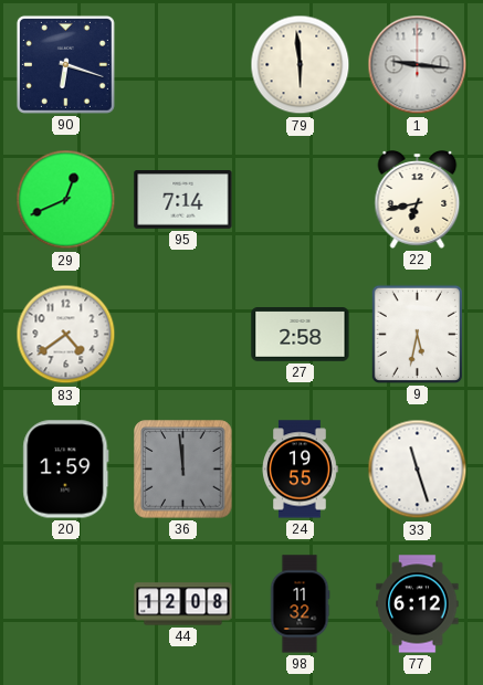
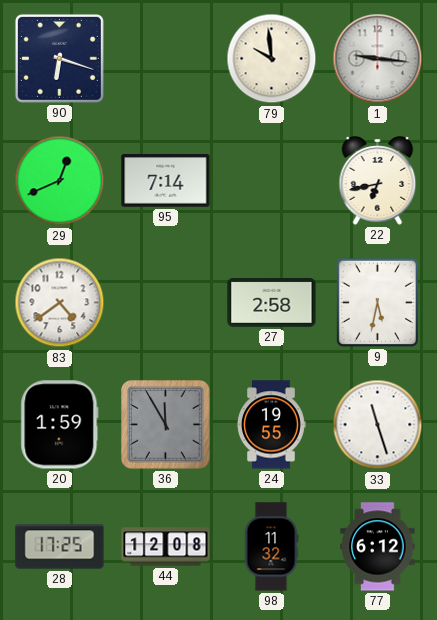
79: 5:59 -> 9:59 (272, 59)
36: 11:59 -> 11:55 (166, 425)
28: none -> 17:25 (60, 547)
